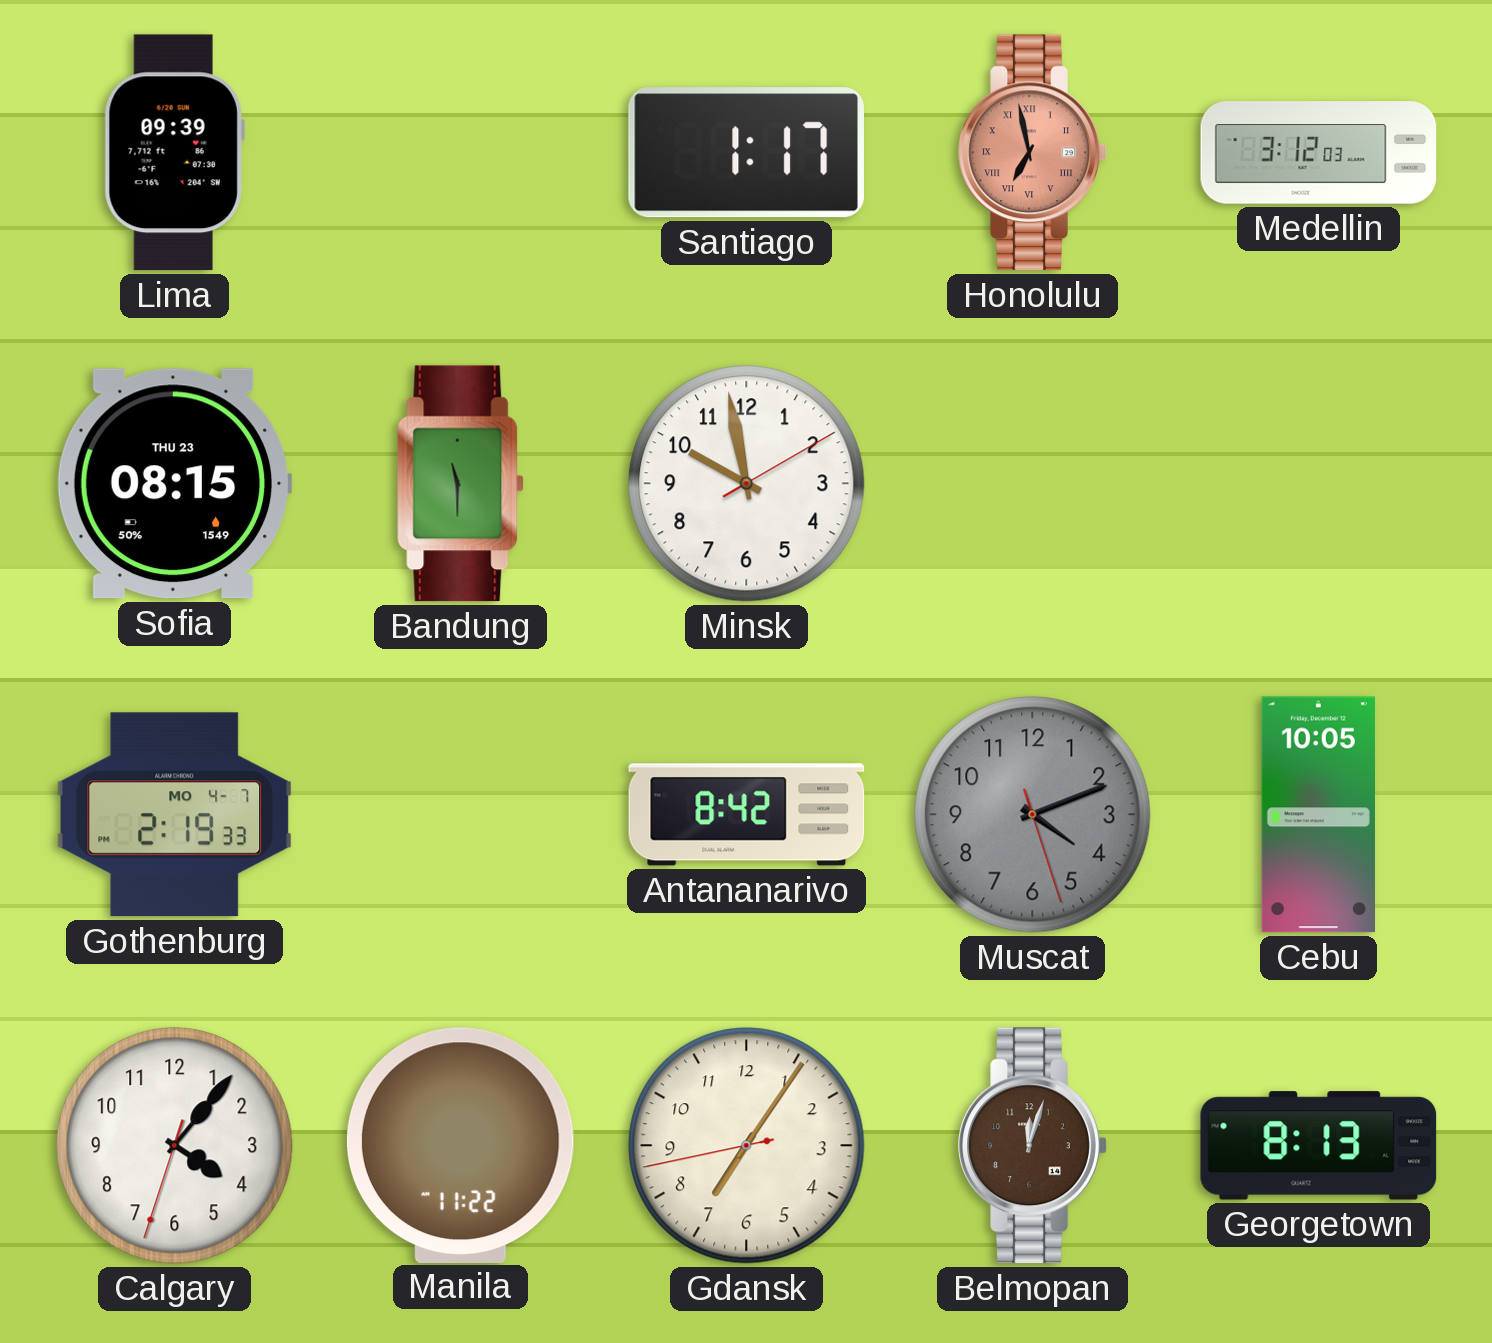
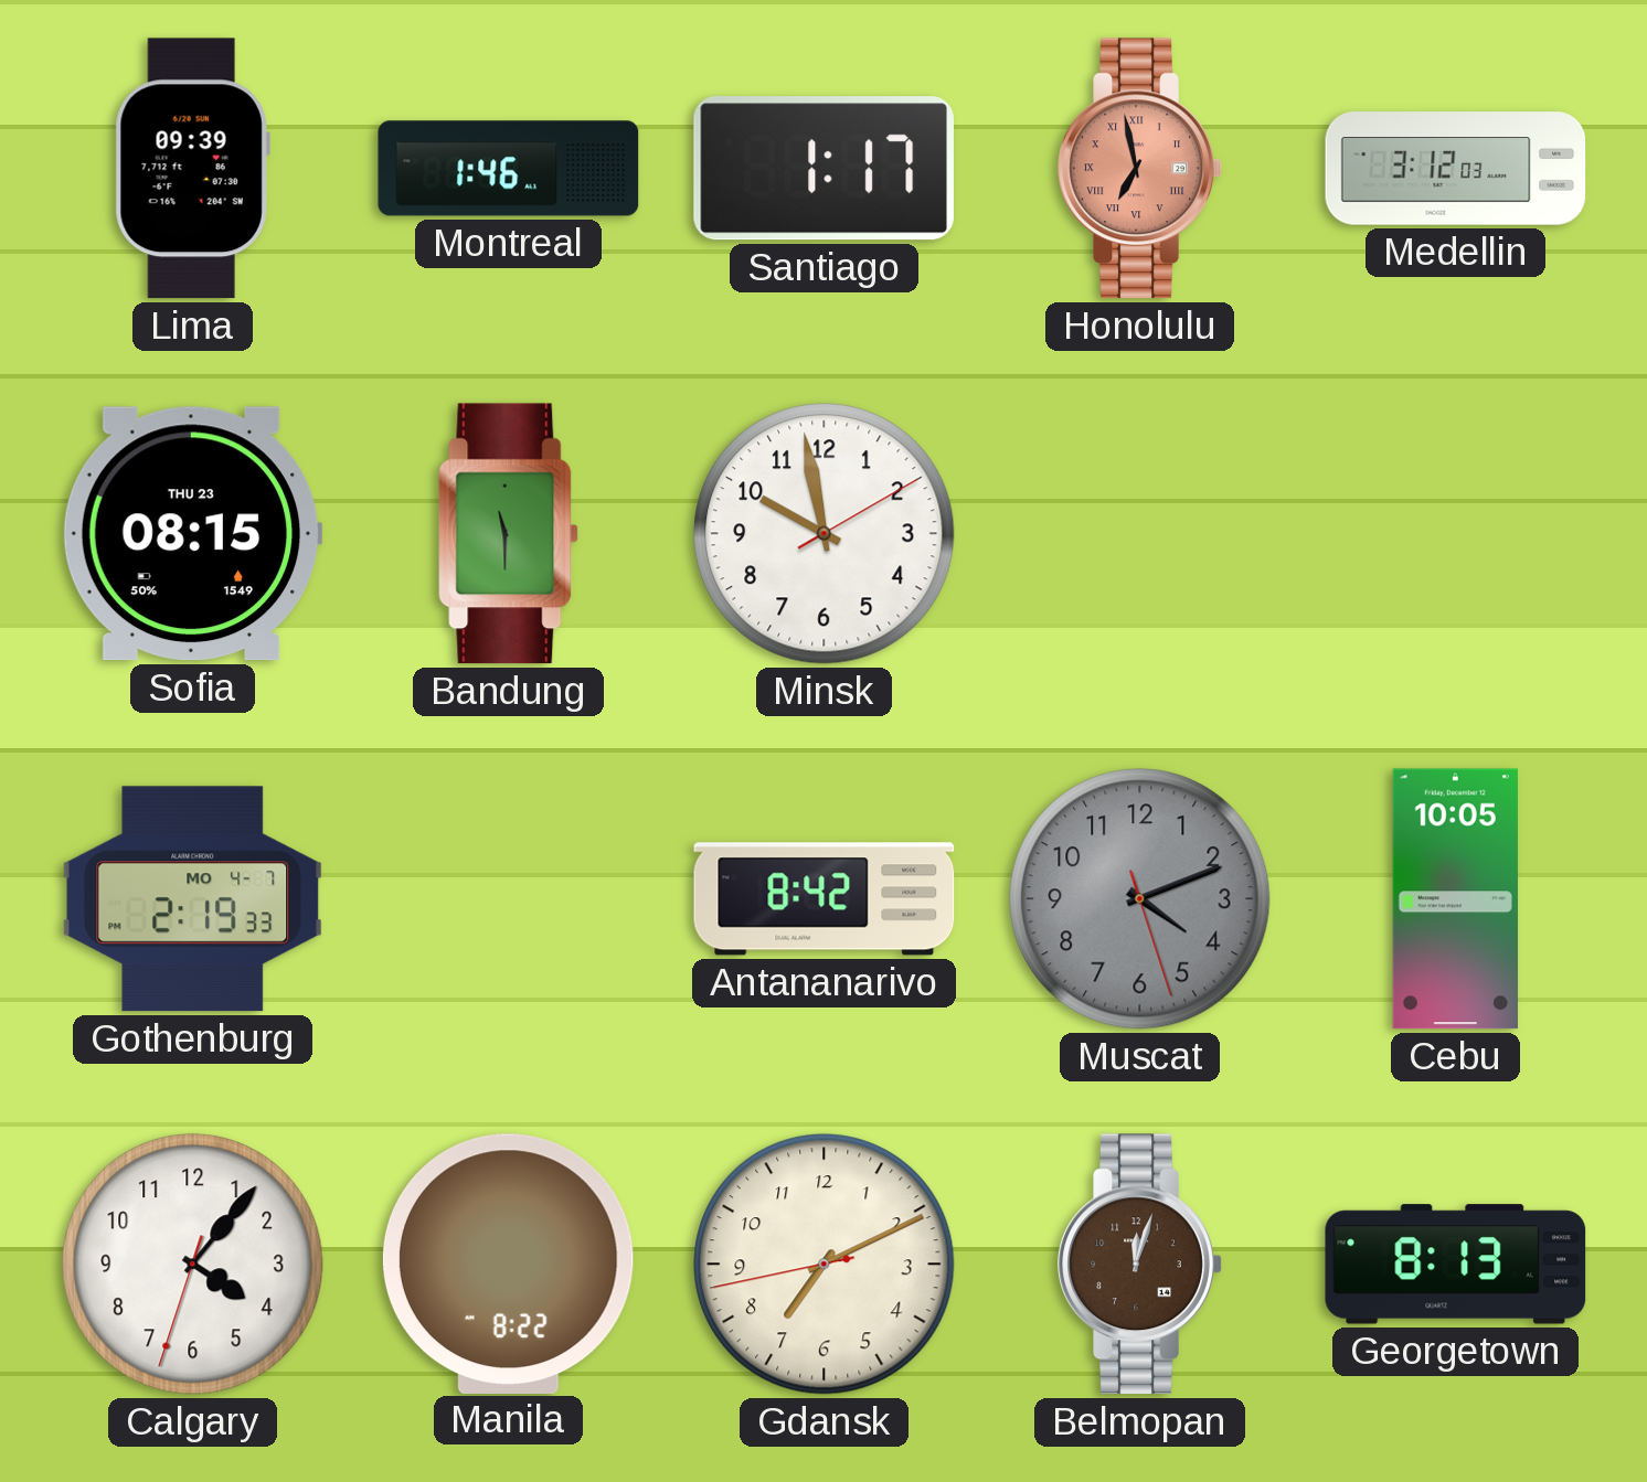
Montreal: none -> 1:46 (509, 169)
Manila: 11:22 -> 8:22 (508, 1264)
Gdansk: 7:05 -> 7:10 (825, 1265)
